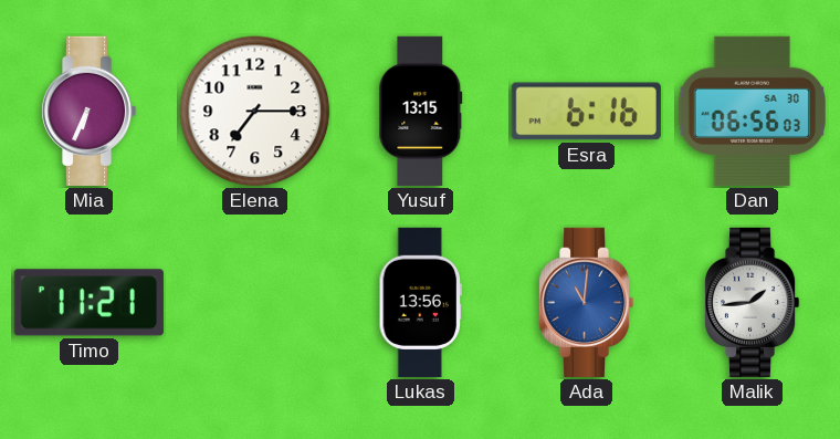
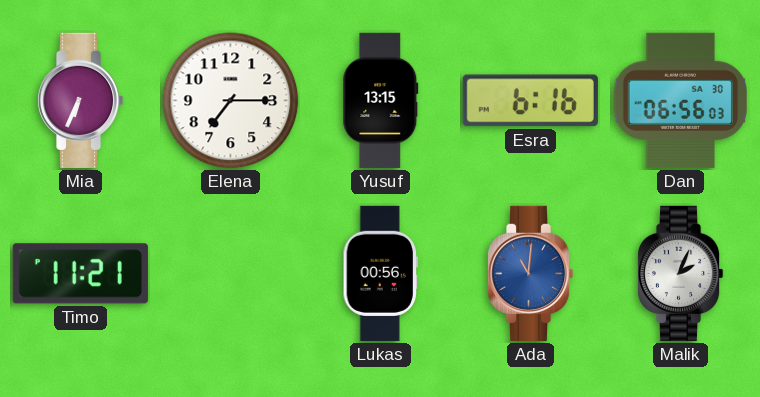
Lukas: 13:56 -> 00:56 (380, 273)
Malik: 1:44 -> 2:04 (680, 273)
